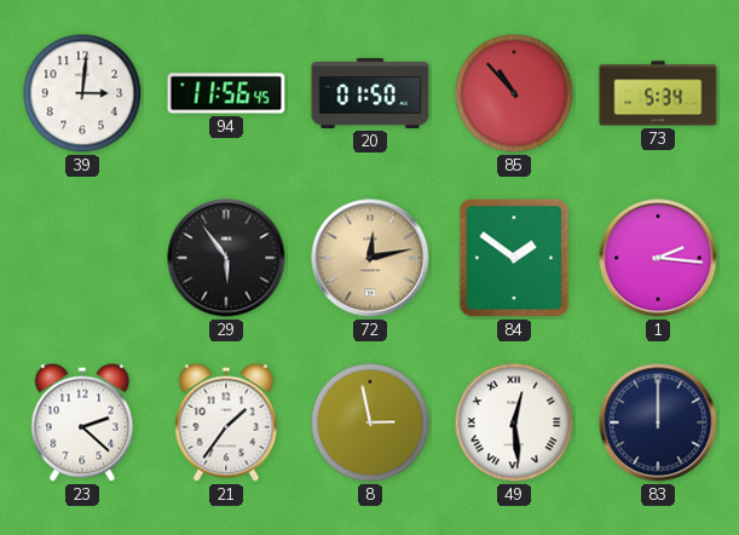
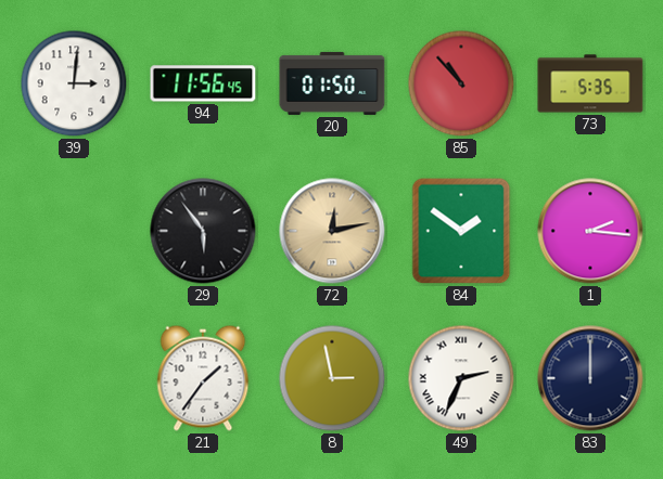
73: 5:34 -> 5:35 (590, 83)
23: 2:22 -> none (82, 422)
49: 12:29 -> 2:34 (461, 378)
